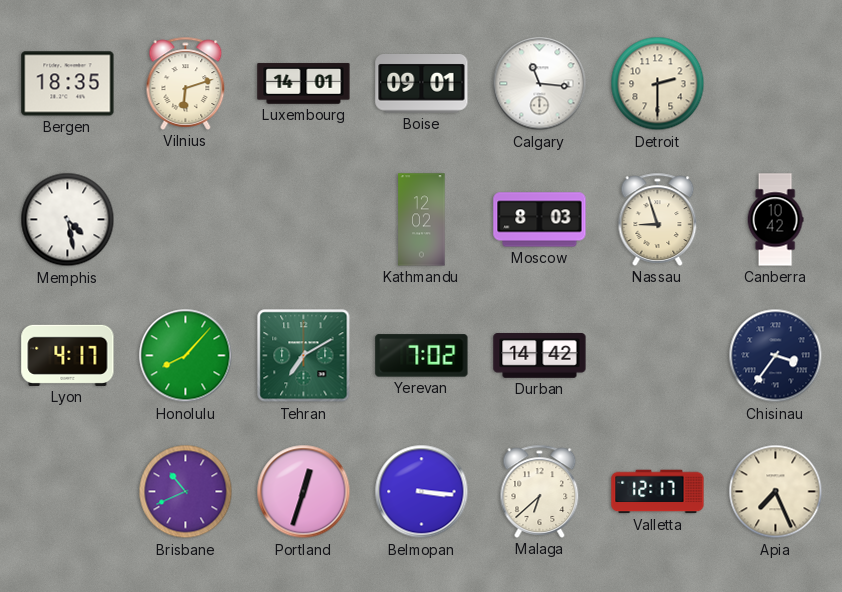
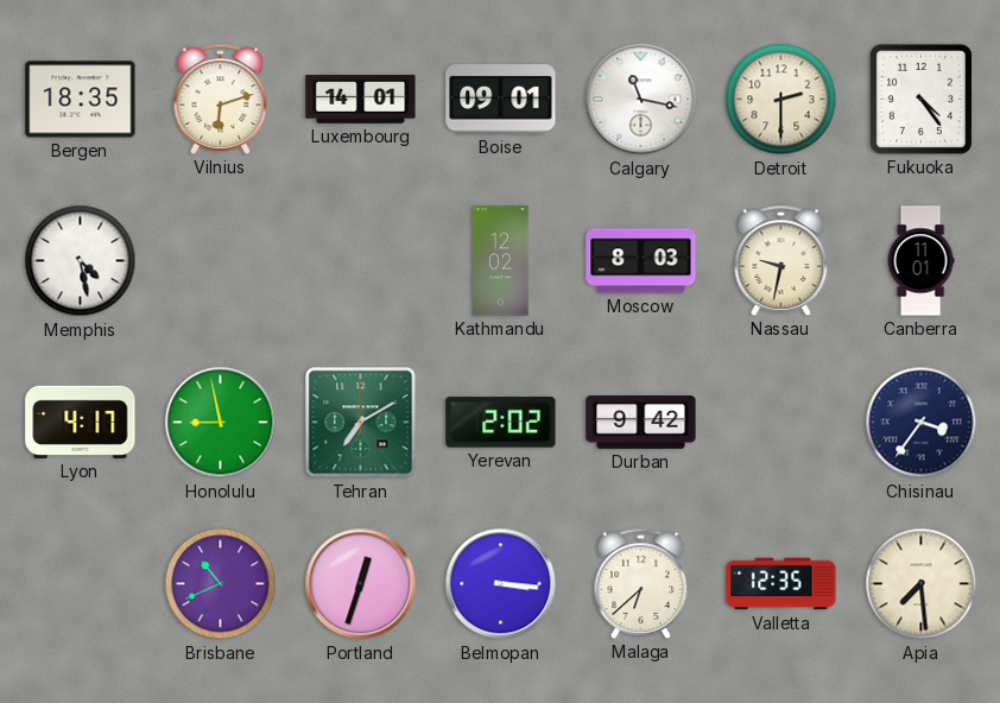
Calgary: 11:16 -> 11:17 (641, 100)
Fukuoka: none -> 4:24 (920, 99)
Nassau: 8:57 -> 9:32 (781, 260)
Canberra: 10:42 -> 11:01 (920, 261)
Honolulu: 8:07 -> 8:58 (221, 423)
Yerevan: 7:02 -> 2:02 (501, 423)
Durban: 14:42 -> 9:42 (641, 423)
Valletta: 12:17 -> 12:35 (781, 584)
Apia: 7:26 -> 7:29 (922, 584)
